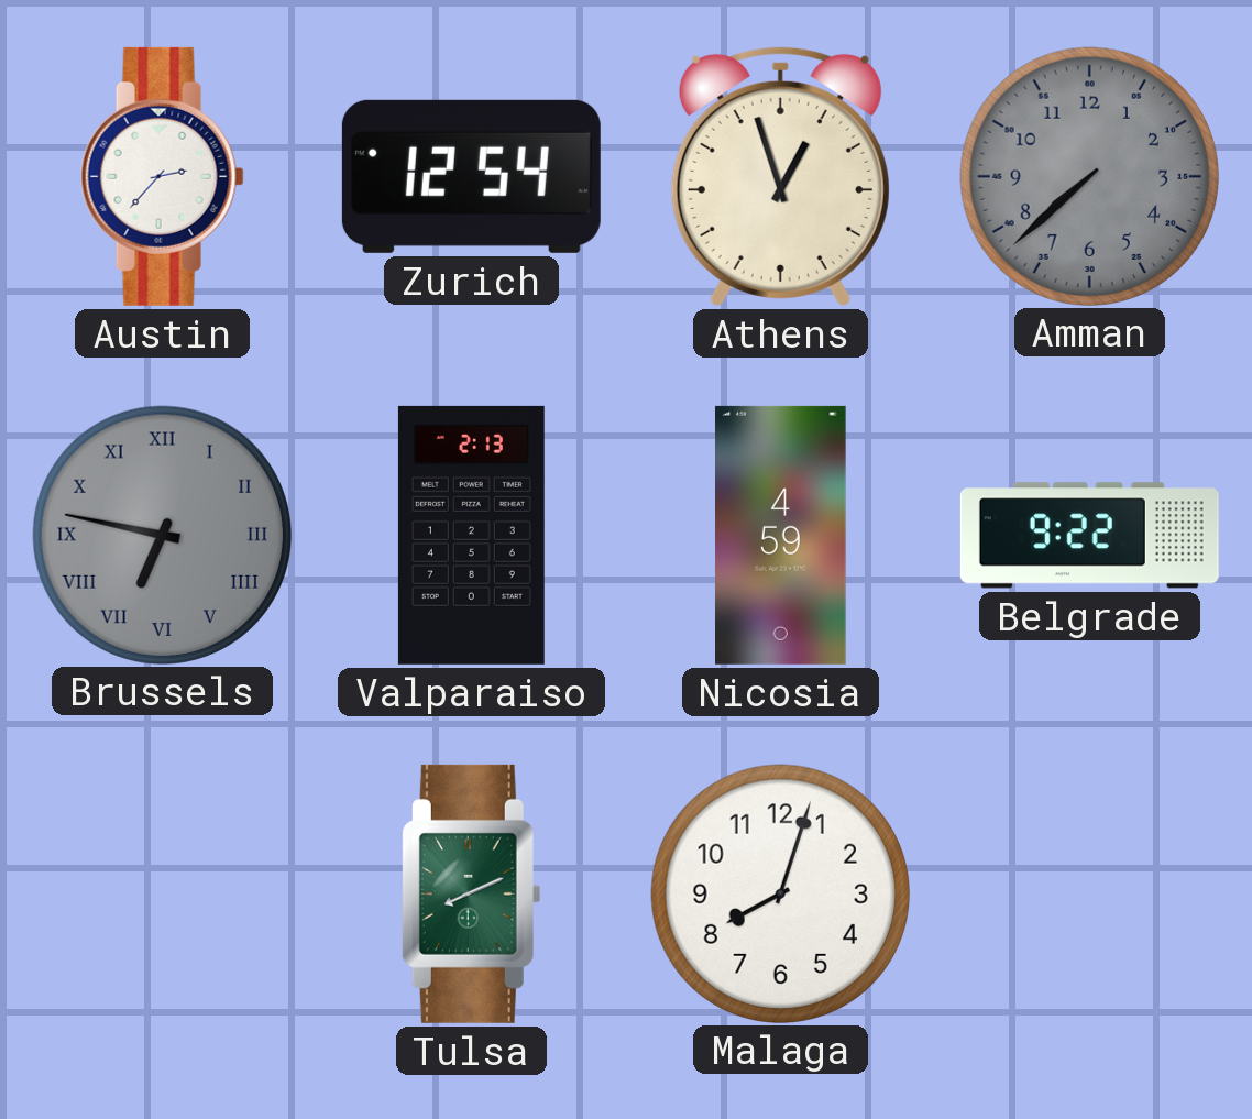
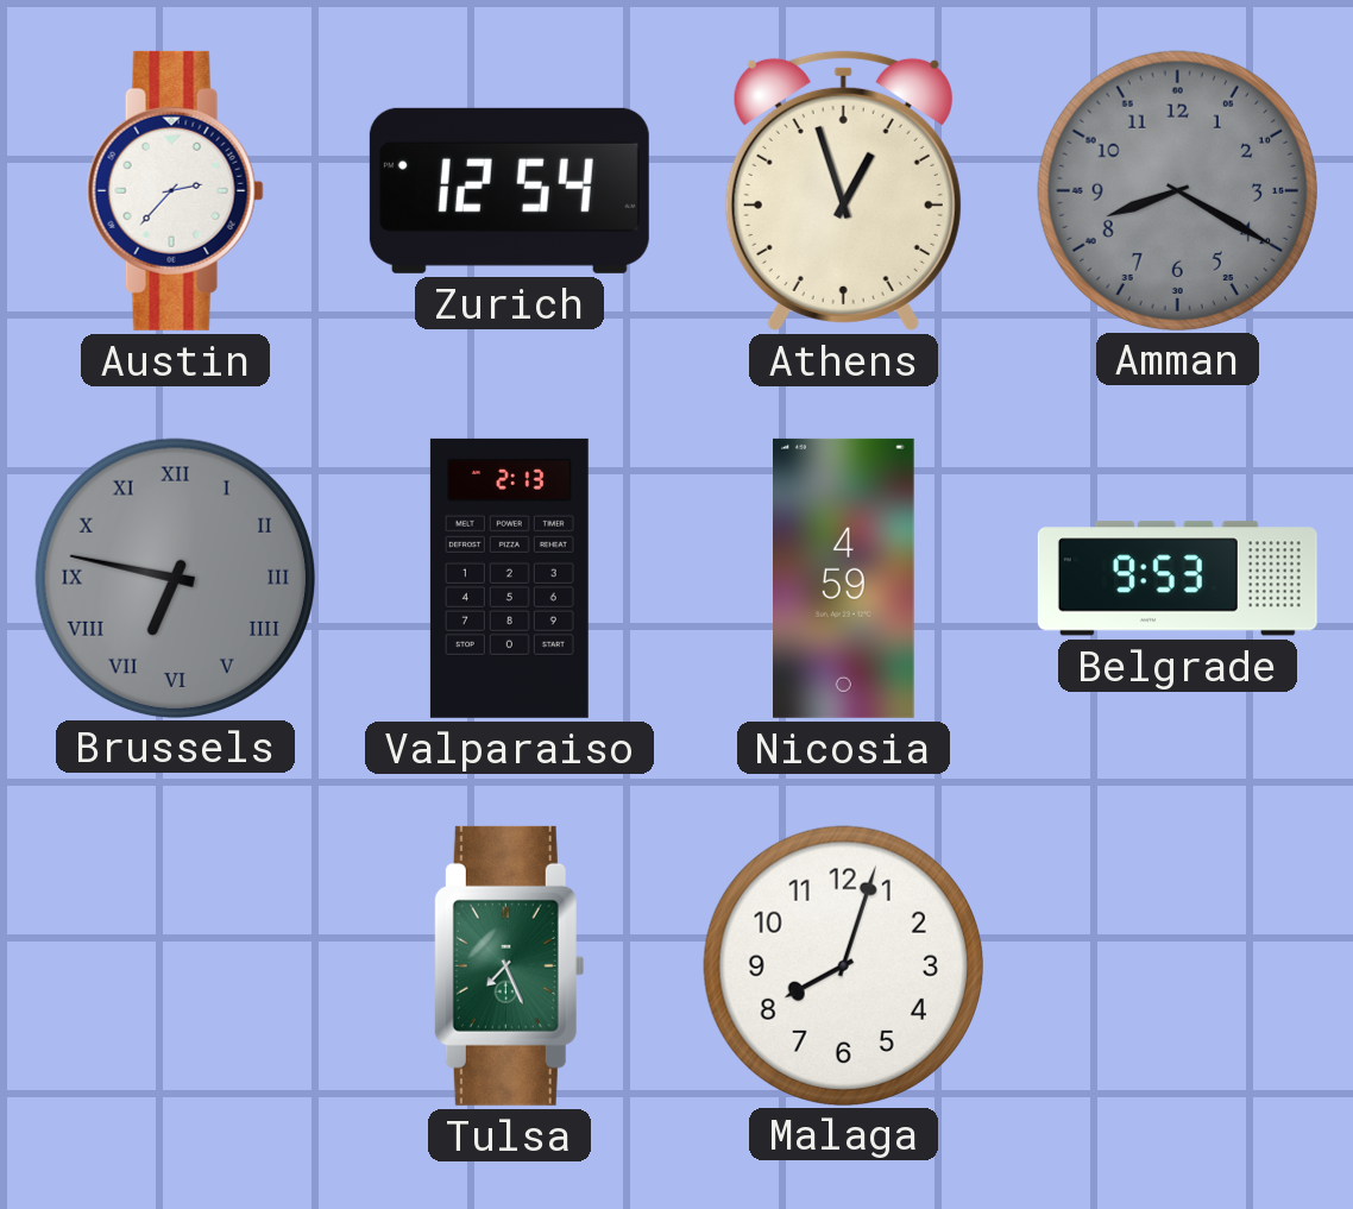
Amman: 7:38 -> 8:20 (1177, 190)
Belgrade: 9:22 -> 9:53 (1177, 579)
Tulsa: 8:11 -> 7:26 (509, 965)
